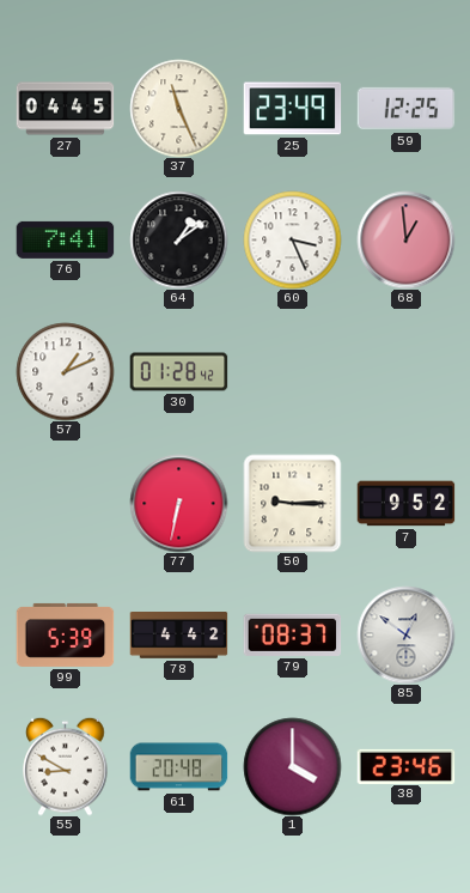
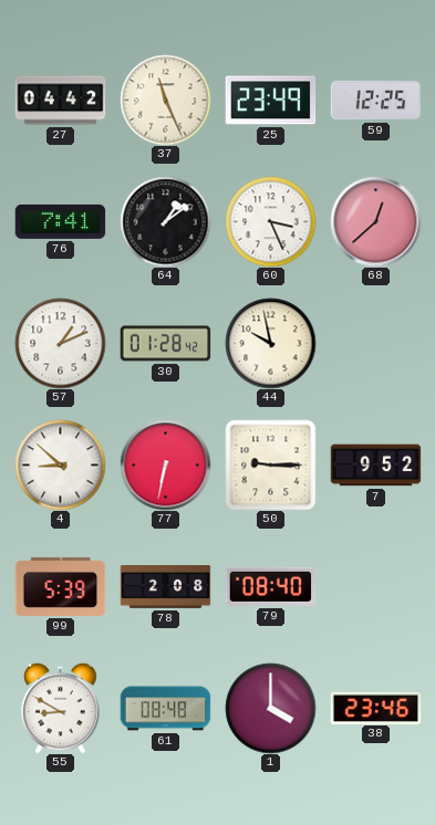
27: 04:45 -> 04:42 (60, 101)
68: 12:59 -> 12:38 (375, 221)
44: none -> 9:58 (270, 343)
4: none -> 8:52 (60, 464)
78: 4:42 -> 2:08 (165, 587)
79: 08:37 -> 08:40 (270, 586)
85: 12:51 -> none (405, 634)
61: 20:48 -> 08:48 (165, 709)
